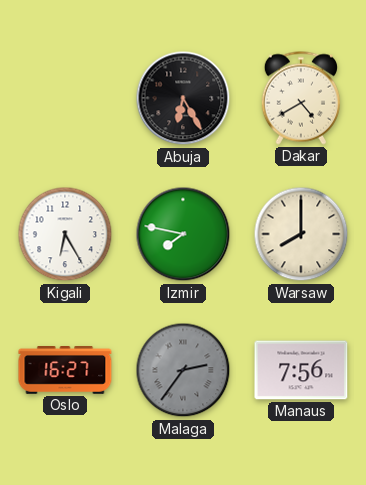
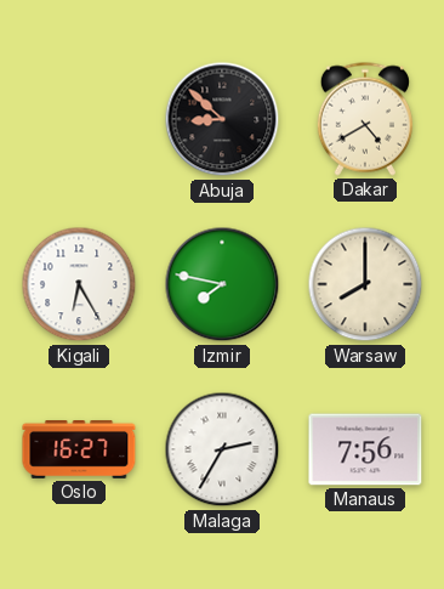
Abuja: 6:25 -> 8:52 (222, 119)
Malaga: 2:36 -> 2:35 (222, 449)
Malaga dial: grey -> white (222, 449)
